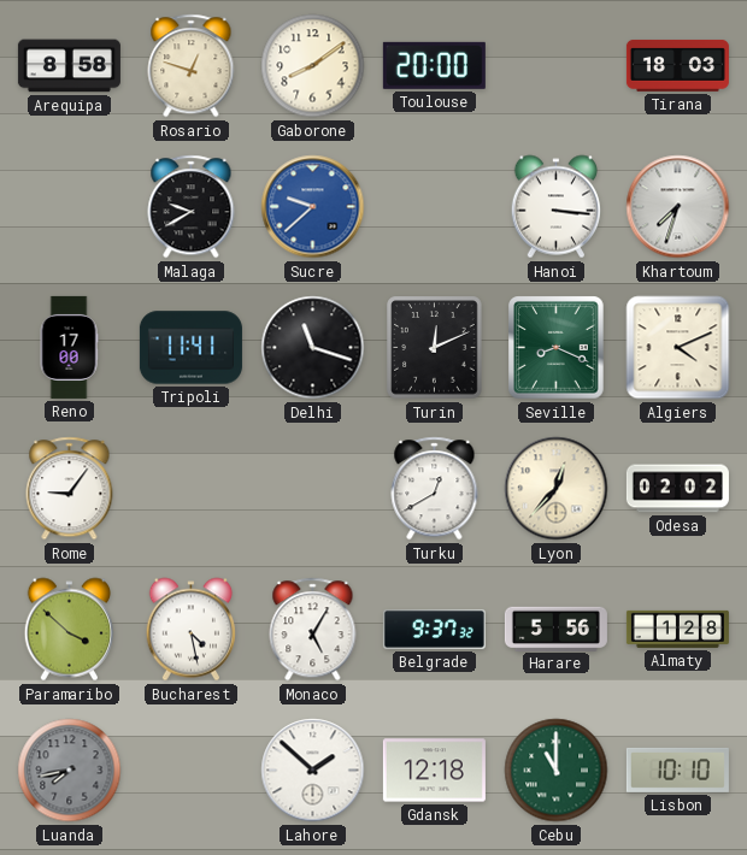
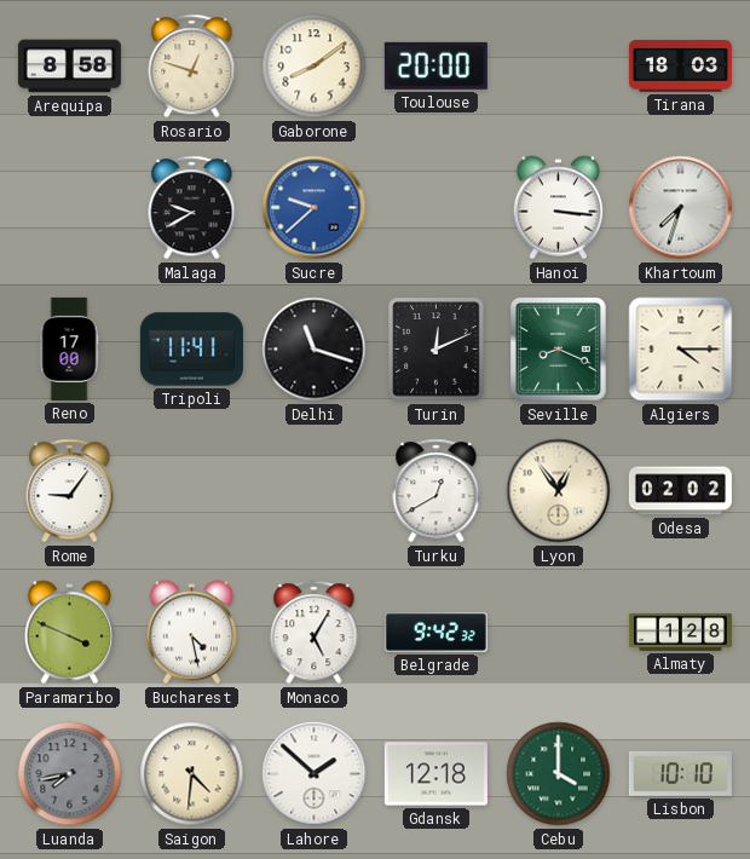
Algiers: 4:11 -> 4:15 (681, 350)
Lyon: 12:37 -> 12:54 (559, 491)
Paramaribo: 3:52 -> 3:49 (69, 633)
Belgrade: 9:37 -> 9:42 (435, 632)
Harare: 5:56 -> none (555, 629)
Saigon: none -> 4:31 (192, 774)
Cebu: 11:00 -> 4:00 (559, 774)
